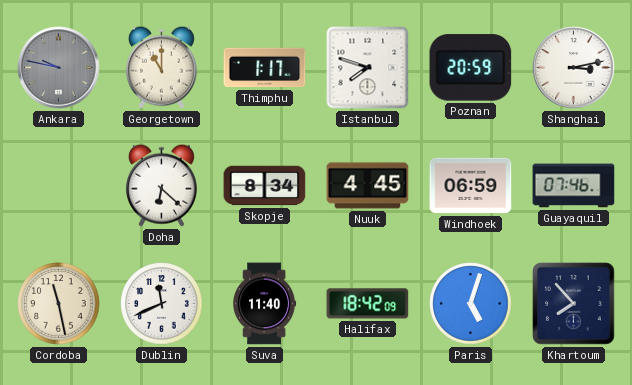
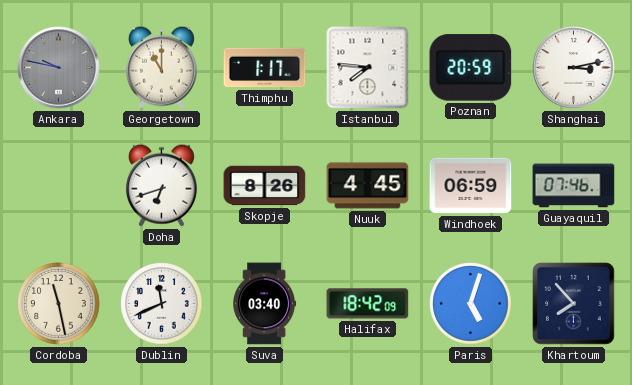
Istanbul: 7:48 -> 7:46 (368, 68)
Doha: 6:22 -> 6:42 (161, 185)
Skopje: 8:34 -> 8:26 (265, 186)
Suva: 11:40 -> 03:40 (265, 304)
